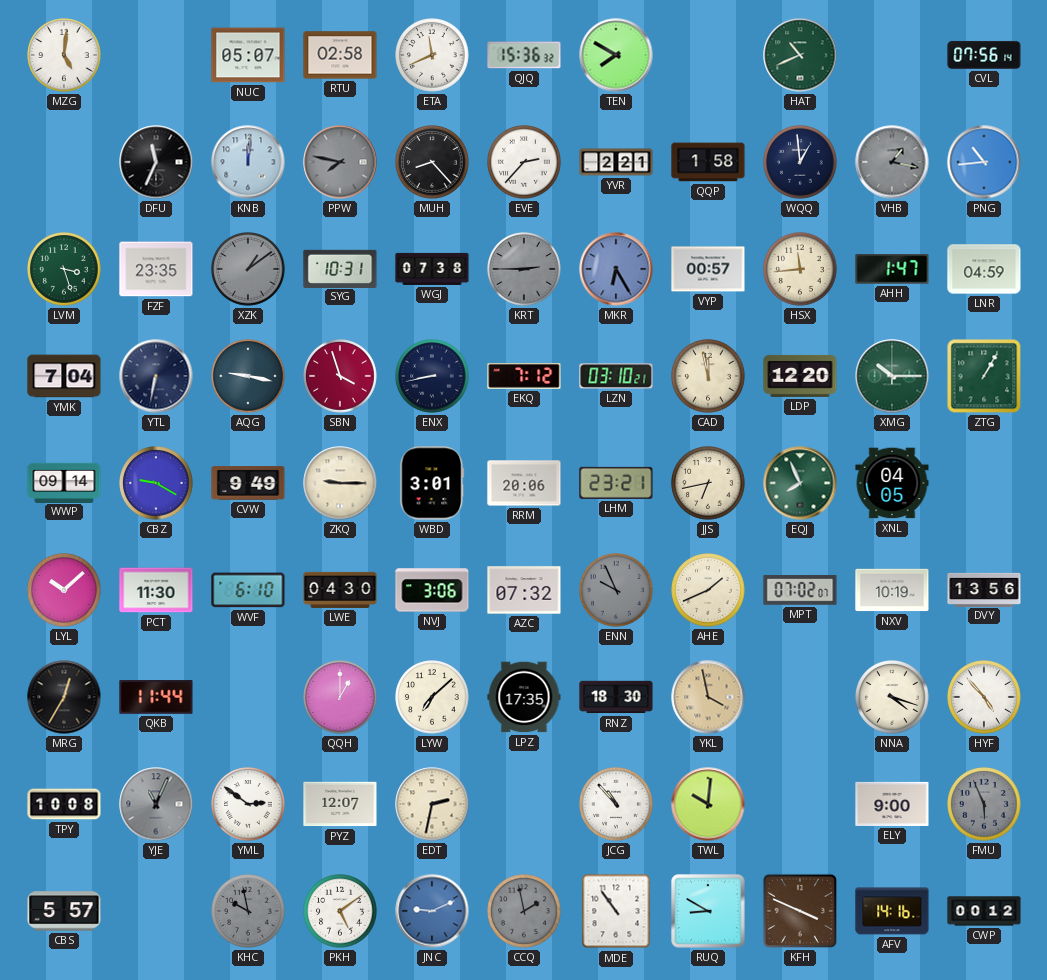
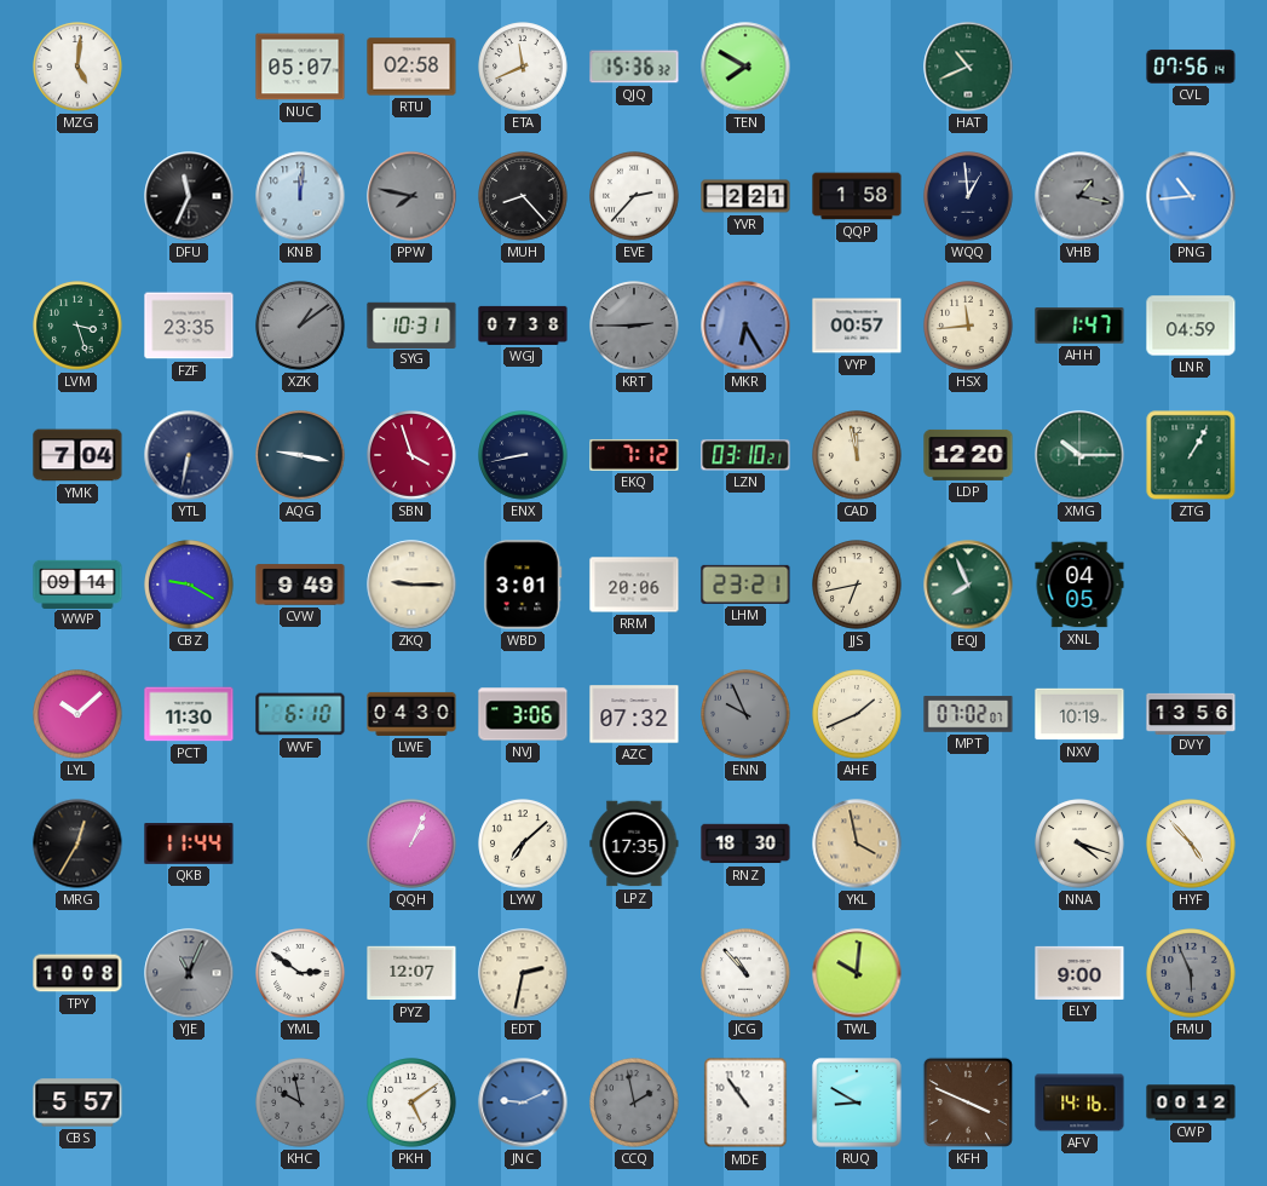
QQH: 1:00 -> 1:04 (411, 844)
